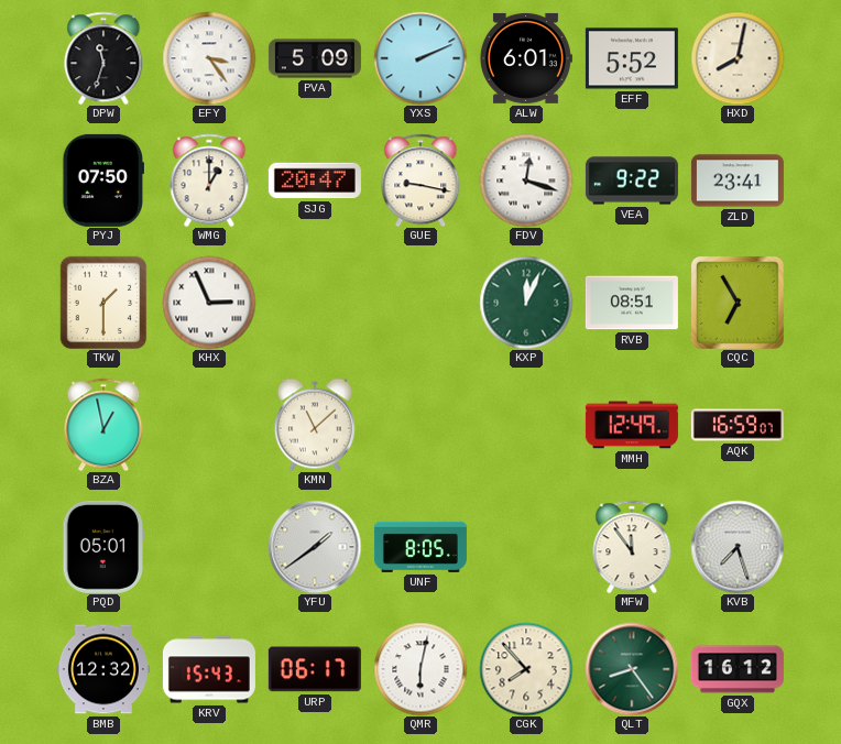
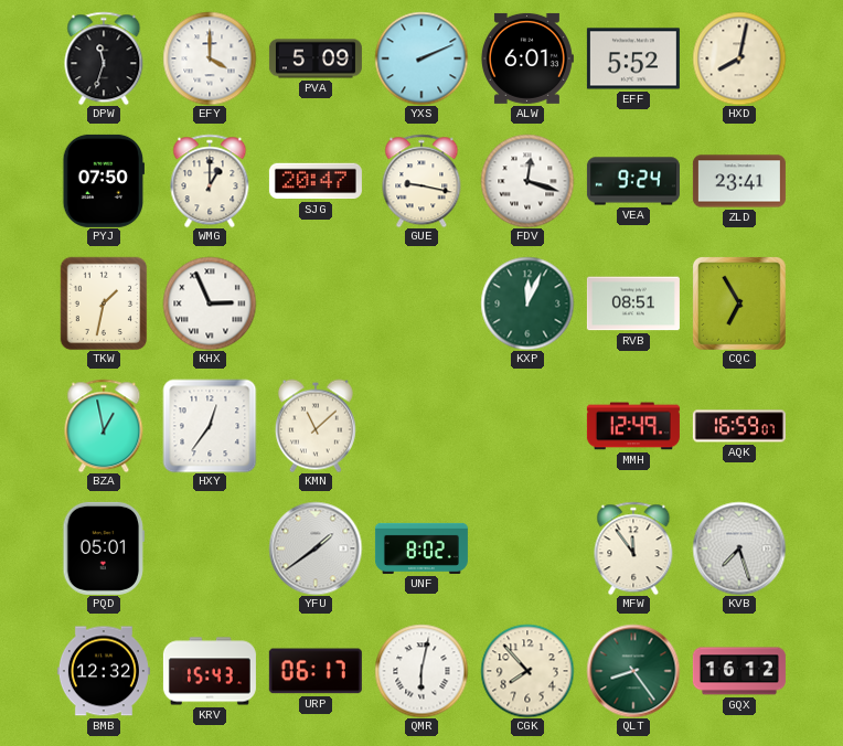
EFY: 3:24 -> 4:00 (210, 58)
VEA: 9:22 -> 9:24 (633, 181)
TKW: 1:30 -> 1:32 (104, 303)
HXY: none -> 12:36 (210, 426)
UNF: 8:05 -> 8:02 (421, 548)
